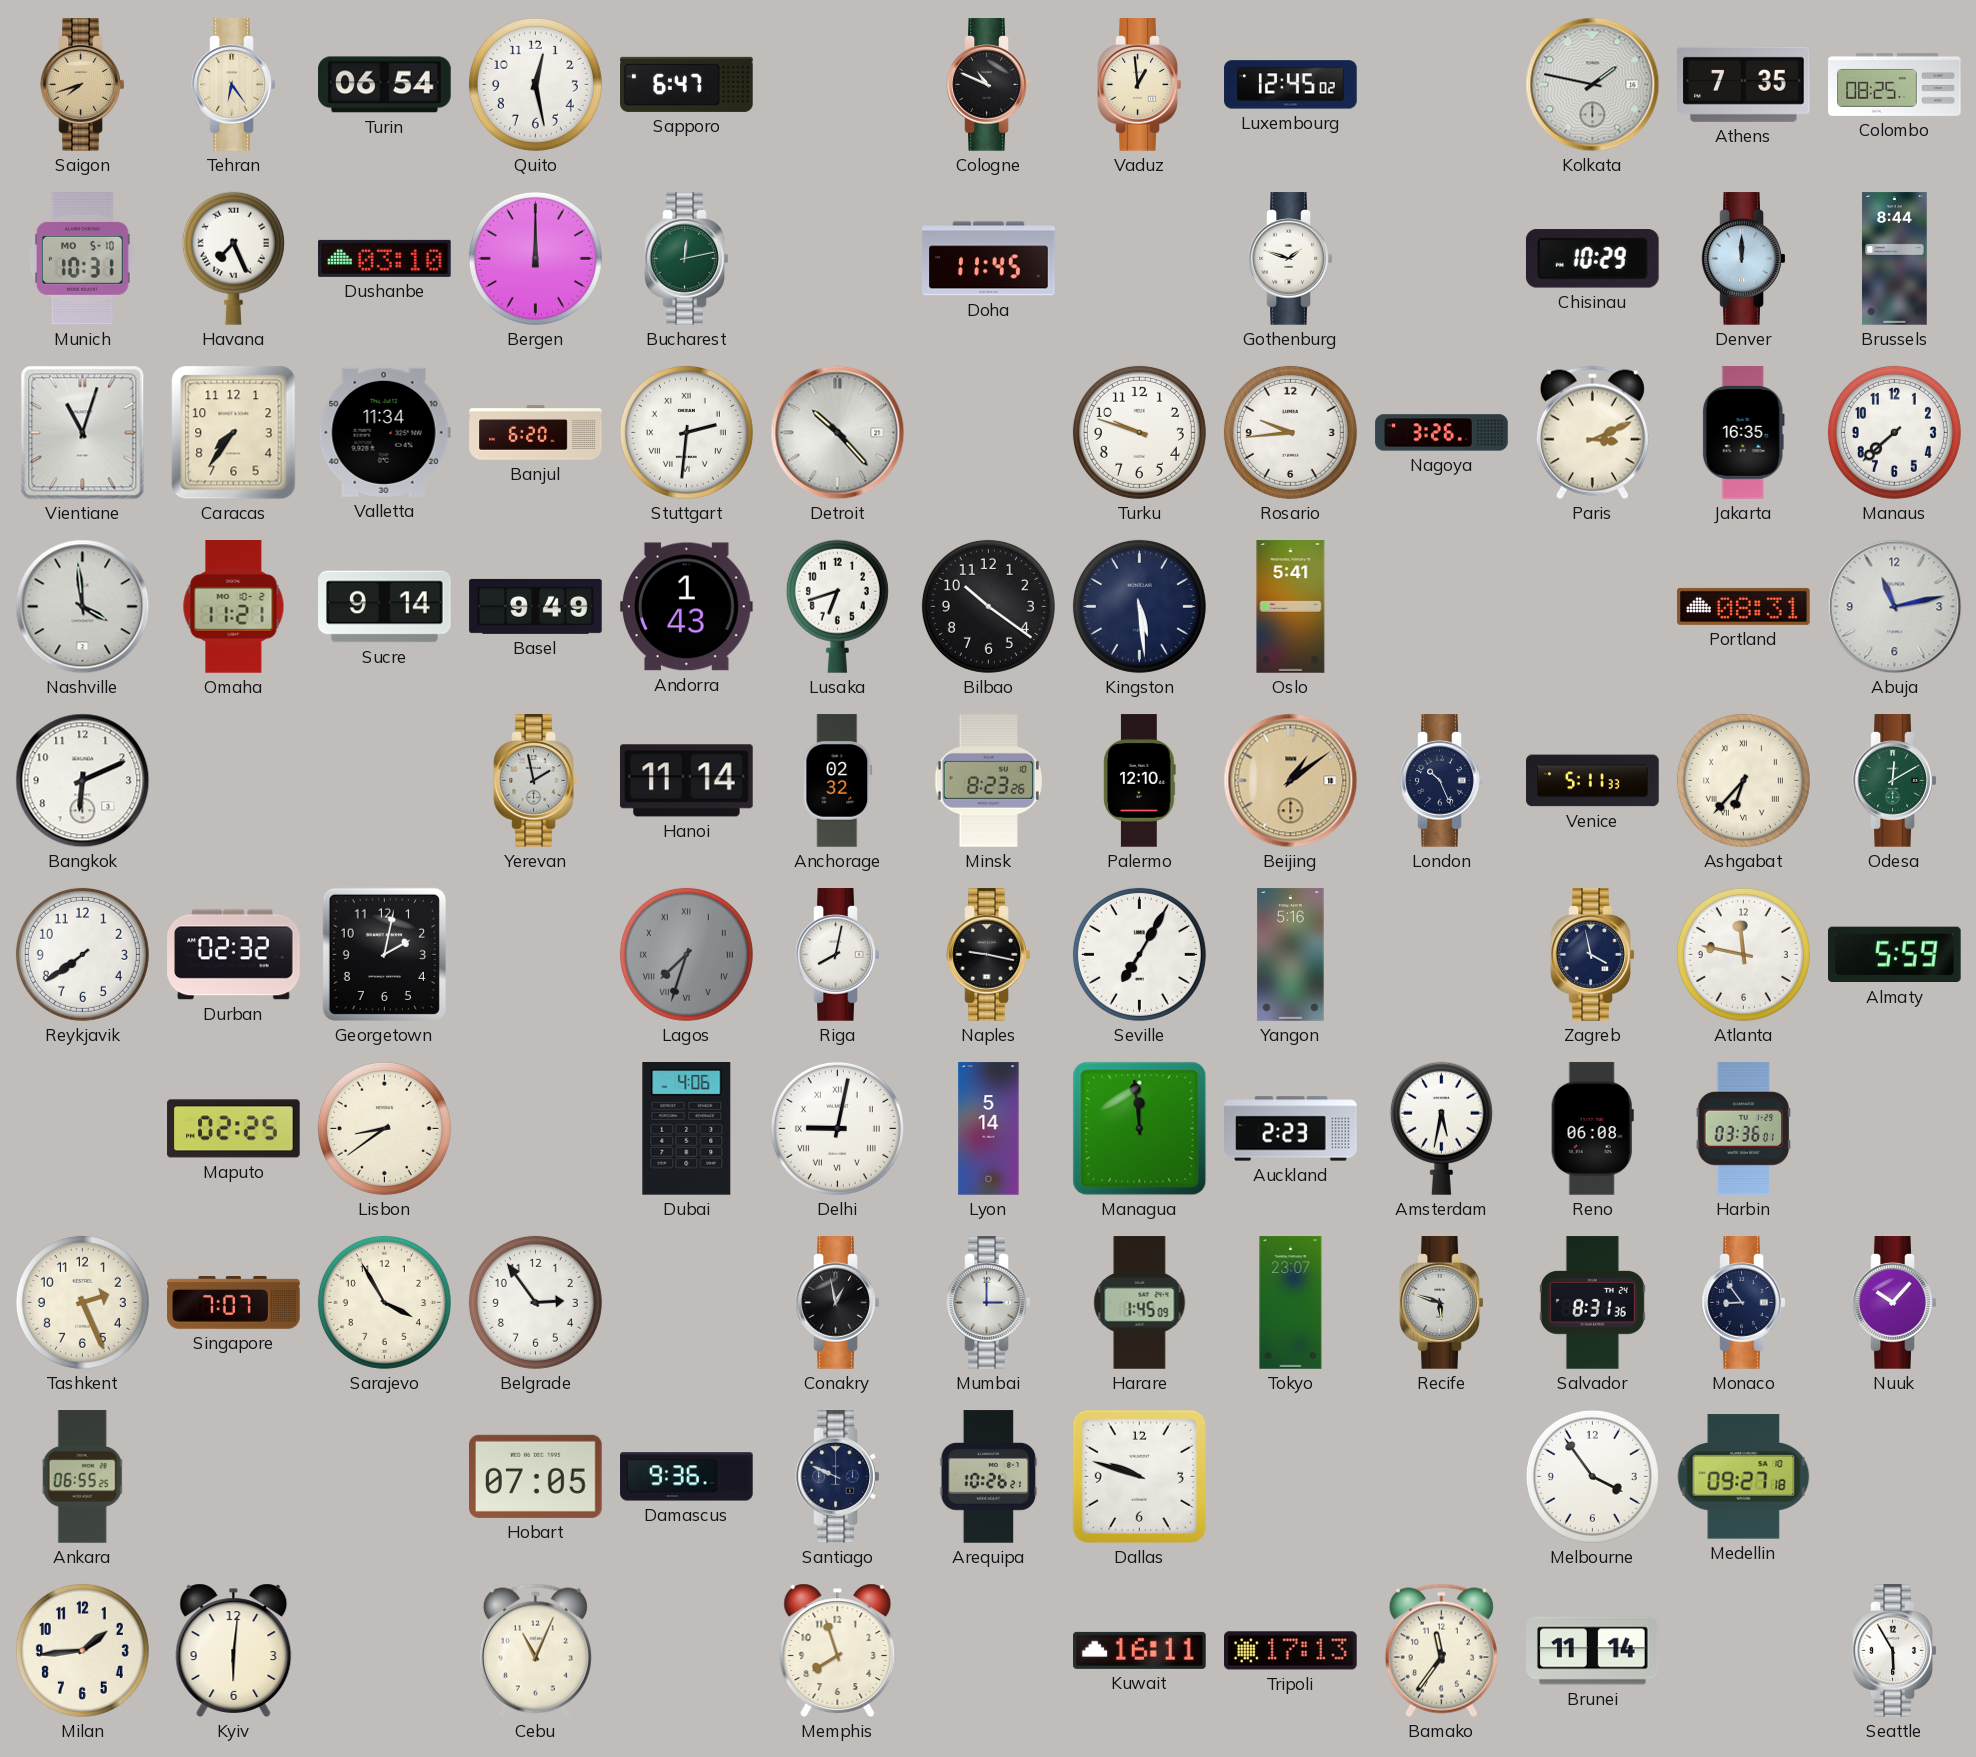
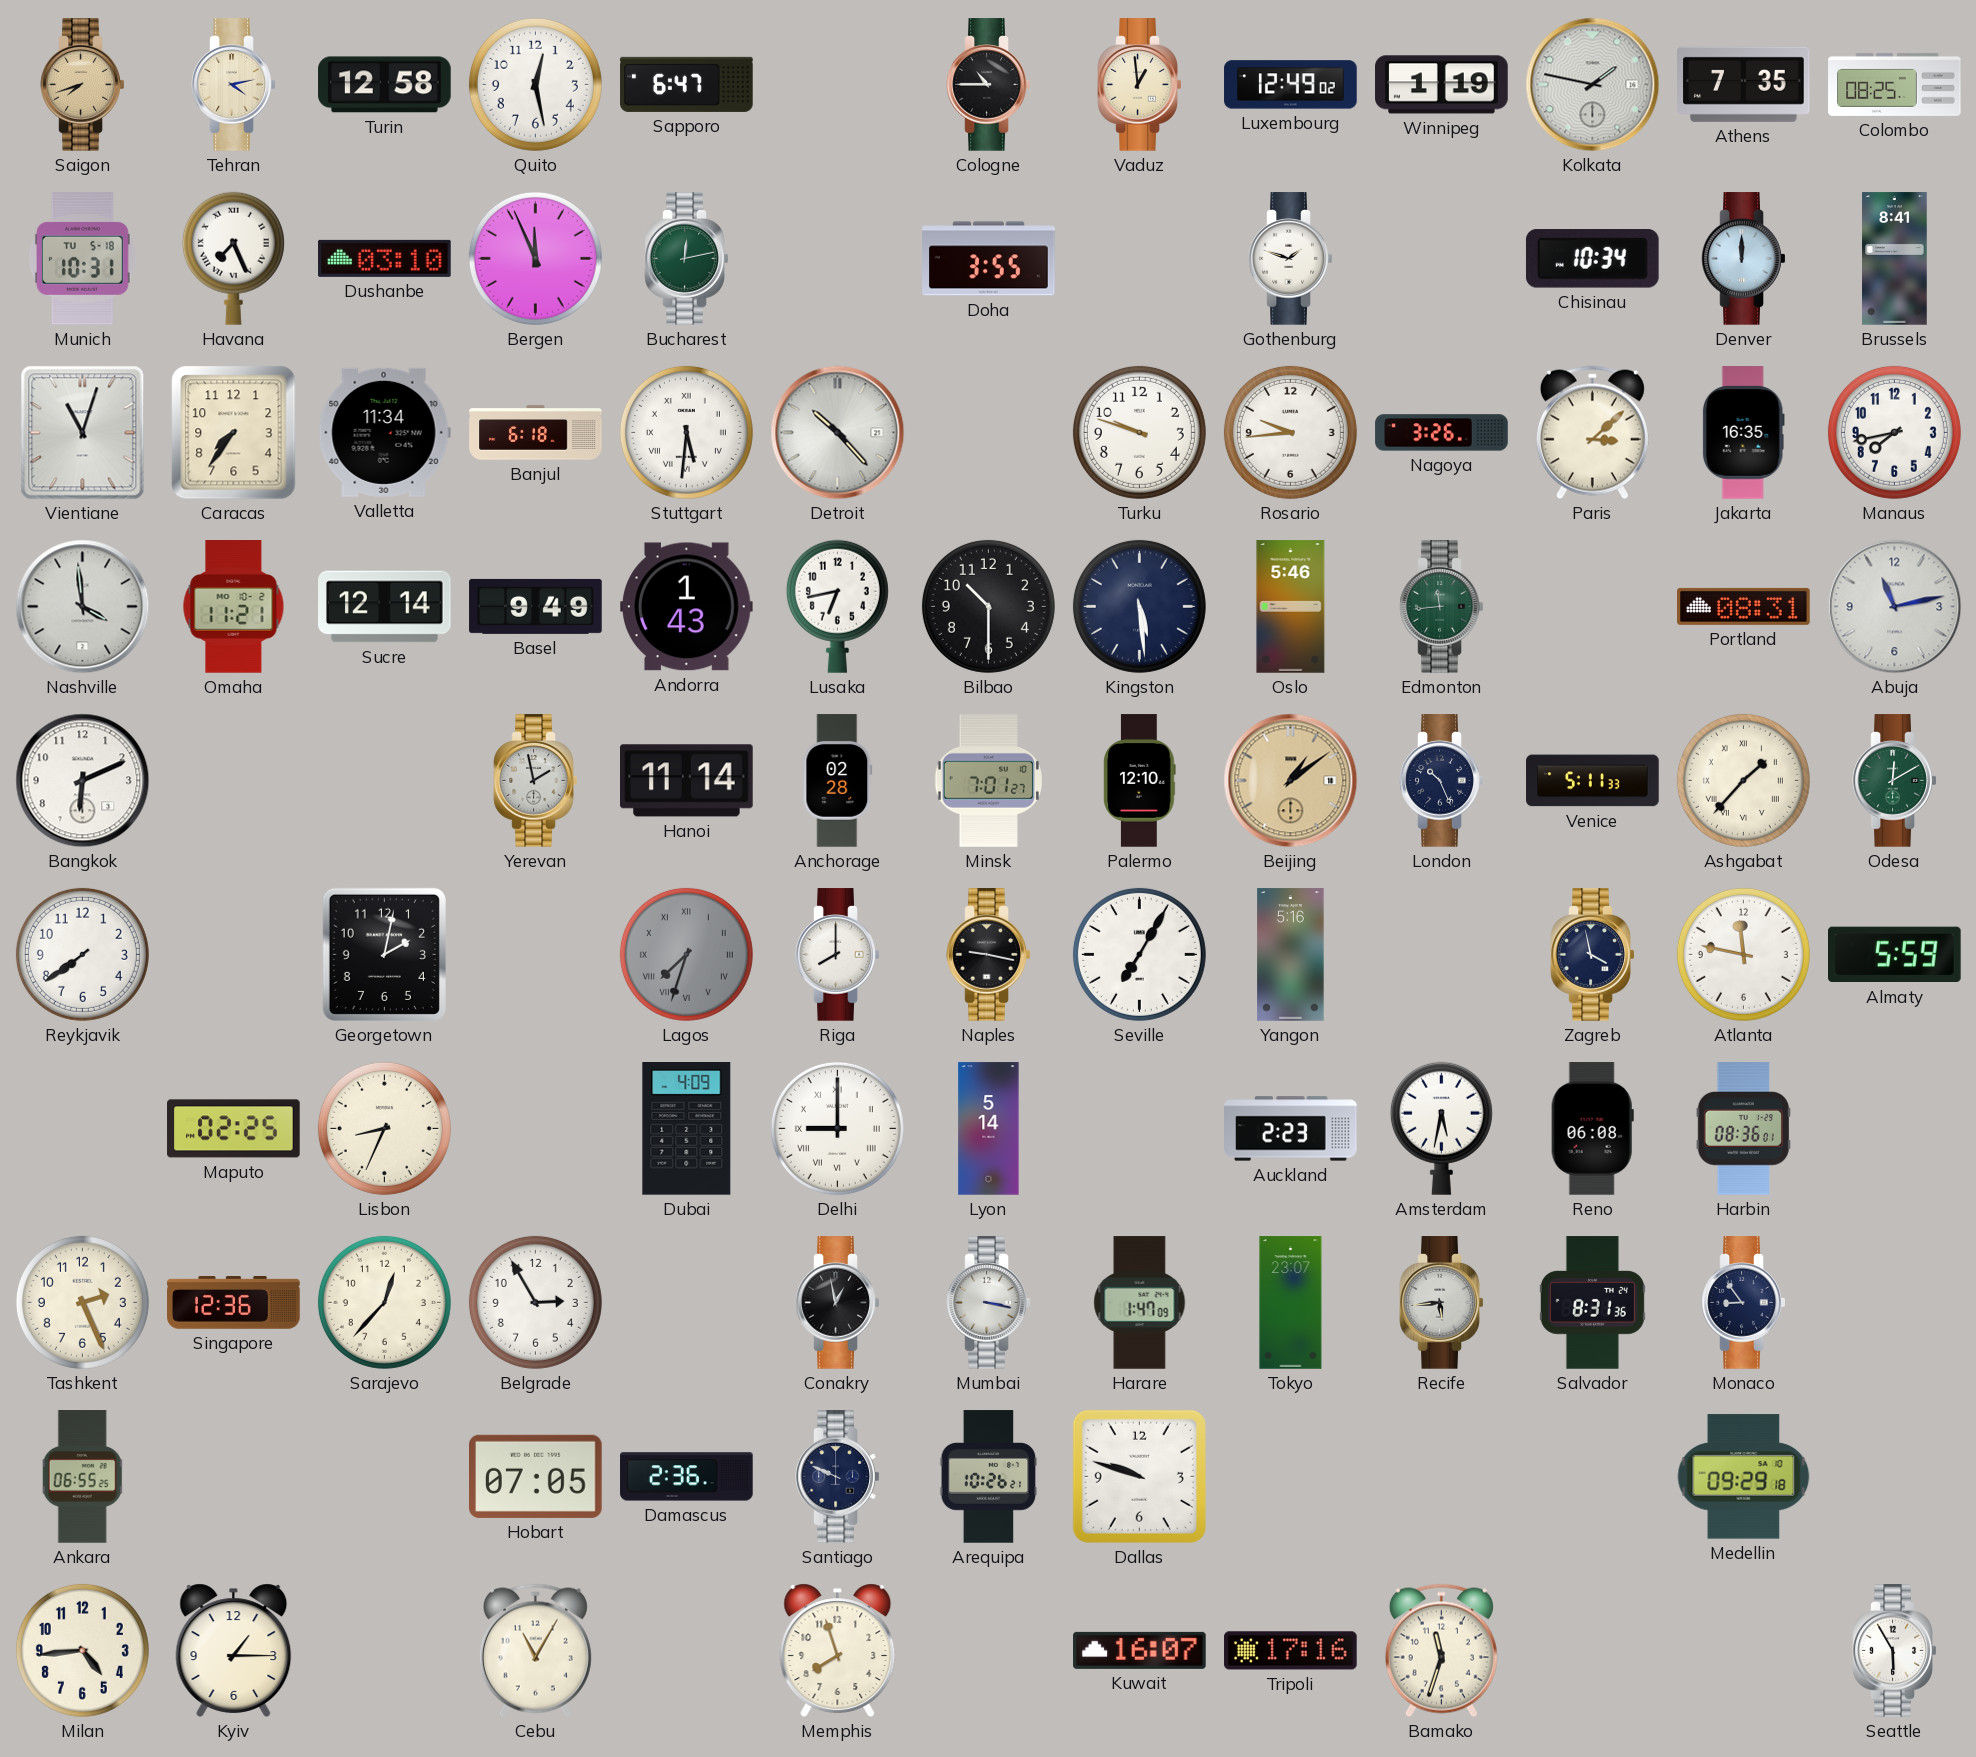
Tehran: 6:24 -> 4:13 (234, 85)
Turin: 06:54 -> 12:58 (385, 85)
Cologne: 10:49 -> 10:45 (989, 85)
Luxembourg: 12:45 -> 12:49 (1291, 85)
Winnipeg: none -> 1:19 (1442, 85)
Munich date: MO 5-10 -> TU 5-18 (82, 259)
Bergen: 12:00 -> 11:56 (535, 258)
Doha: 11:45 -> 3:55 (989, 259)
Chisinau: 10:29 -> 10:34 (1592, 259)
Brussels: 8:44 -> 8:41 (1895, 259)
Banjul: 6:20 -> 6:18 (536, 433)
Stuttgart: 2:31 -> 5:31 (686, 432)
Paris: 3:11 -> 3:08 (1592, 433)
Manaus: 7:38 -> 7:43 (1894, 432)
Sucre: 9:14 -> 12:14 (385, 607)
Lusaka: 6:42 -> 6:43 (837, 606)
Bilbao: 10:21 -> 10:30 (988, 606)
Oslo: 5:41 -> 5:46 (1291, 607)
Edmonton: none -> 11:44 (1442, 607)
Anchorage: 02:32 -> 02:28 (838, 781)
Minsk: 8:23 -> 7:01 (988, 781)
Ashgabat: 6:37 -> 1:37 (1743, 780)
Durban: 02:32 -> none (234, 955)
Riga: 8:02 -> 8:00 (838, 955)
Lisbon: 8:39 -> 8:34 (384, 1128)
Dubai: 4:06 -> 4:09 (687, 1129)
Delhi: 9:02 -> 9:00 (837, 1128)
Managua: 11:59 -> none (1140, 1129)
Harbin: 03:36 -> 08:36 (1743, 1129)
Singapore: 7:07 -> 12:36 (234, 1303)
Sarajevo: 3:55 -> 12:37 (384, 1302)
Belgrade: 2:54 -> 2:55 (535, 1302)
Mumbai: 3:00 -> 3:17 (989, 1303)
Harare: 1:45 -> 1:47 (1140, 1303)
Recife: 5:48 -> 5:44 (1442, 1303)
Nuuk: 10:07 -> none (1895, 1303)
Damascus: 9:36 -> 2:36 (687, 1477)
Melbourne: 3:54 -> none (1592, 1476)
Medellin: 09:27 -> 09:29 (1744, 1477)
Milan: 1:44 -> 4:44 (82, 1650)
Kyiv: 6:01 -> 1:15 (234, 1650)
Cebu: 11:04 -> 11:05 (535, 1651)
Kuwait: 16:11 -> 16:07 (1140, 1650)
Tripoli: 17:13 -> 17:16 (1291, 1651)
Bamako: 11:36 -> 11:33 (1441, 1651)
Brunei: 11:14 -> none (1593, 1651)
